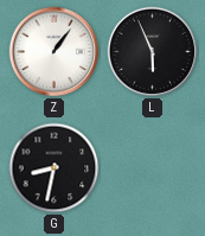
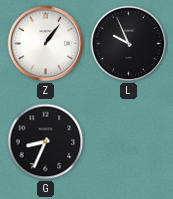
L: 5:56 -> 9:56 (129, 44)
G: 8:32 -> 8:34 (46, 142)
